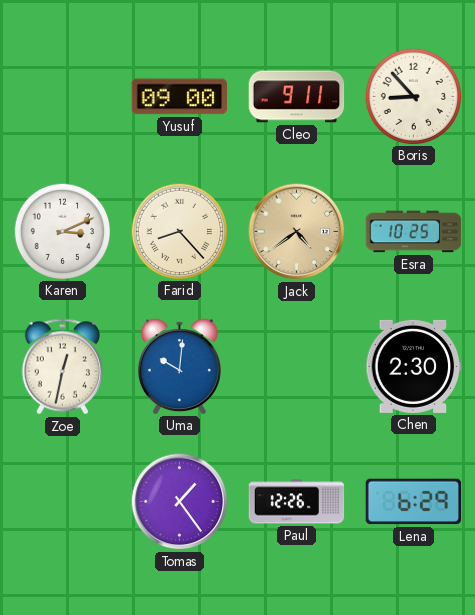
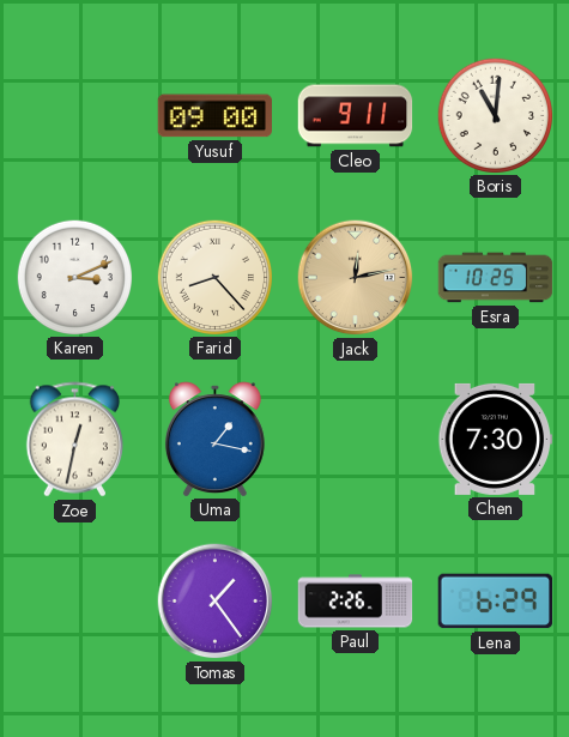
Boris: 8:53 -> 11:01 (495, 115)
Jack: 4:39 -> 12:13 (356, 278)
Uma: 10:01 -> 1:17 (214, 439)
Chen: 2:30 -> 7:30 (496, 439)
Paul: 12:26 -> 2:26 (356, 602)
